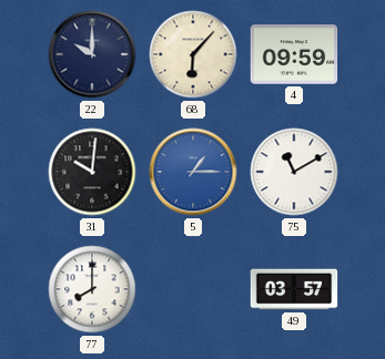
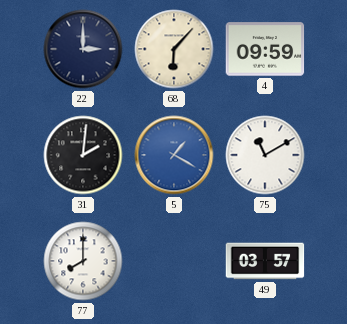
22: 10:00 -> 3:00 (83, 49)
31: 10:01 -> 2:01 (83, 155)
5: 1:15 -> 1:20 (174, 155)
